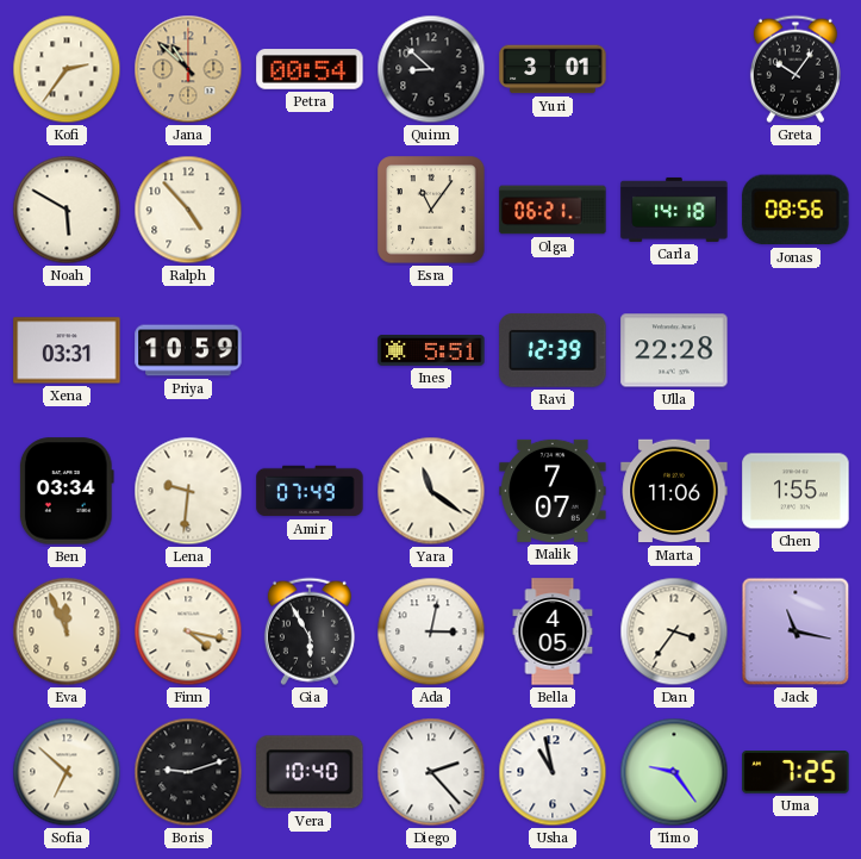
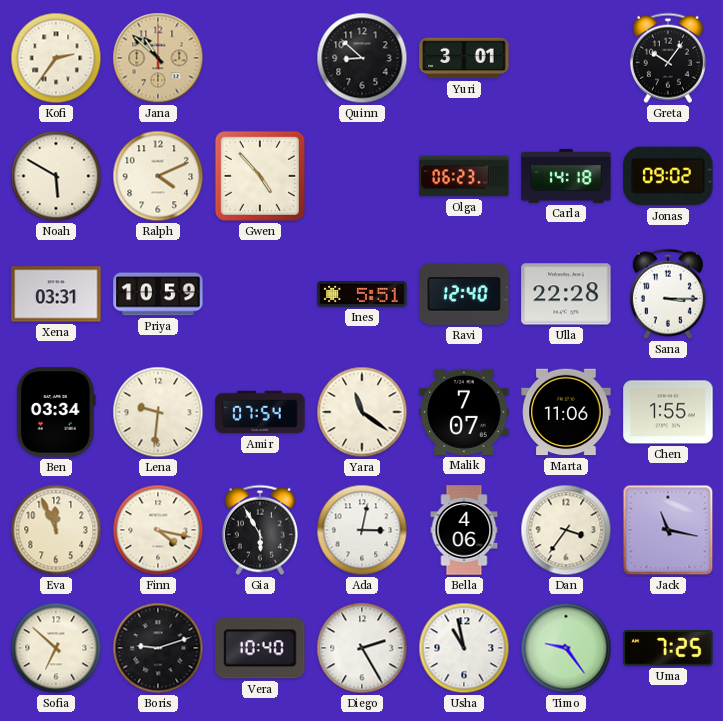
Petra: 00:54 -> none (310, 69)
Ralph: 4:53 -> 4:11 (158, 176)
Gwen: none -> 4:53 (260, 176)
Esra: 11:06 -> none (431, 210)
Olga: 06:21 -> 06:23 (464, 176)
Jonas: 08:56 -> 09:02 (668, 176)
Ravi: 12:39 -> 12:40 (464, 294)
Sana: none -> 3:15 (668, 294)
Amir: 07:49 -> 07:54 (260, 412)
Bella: 4:05 -> 4:06 (464, 530)
Diego: 2:23 -> 2:25 (362, 648)
